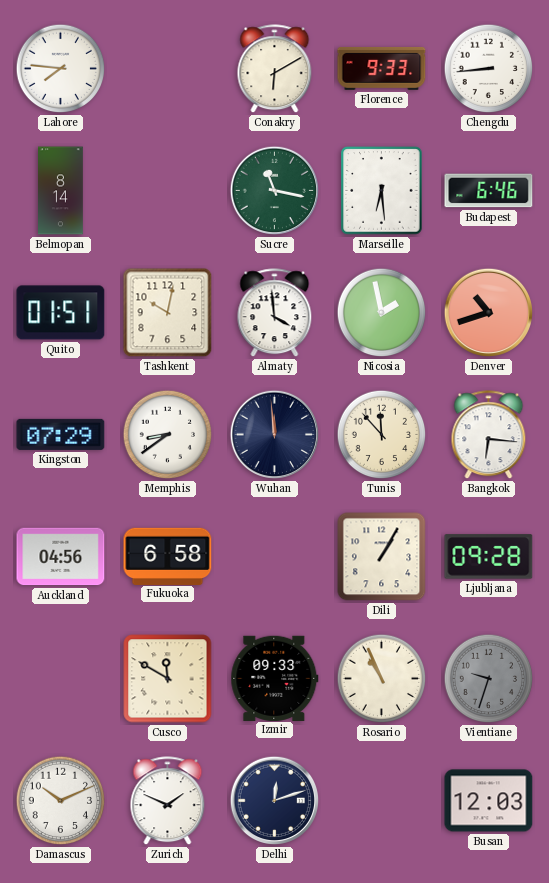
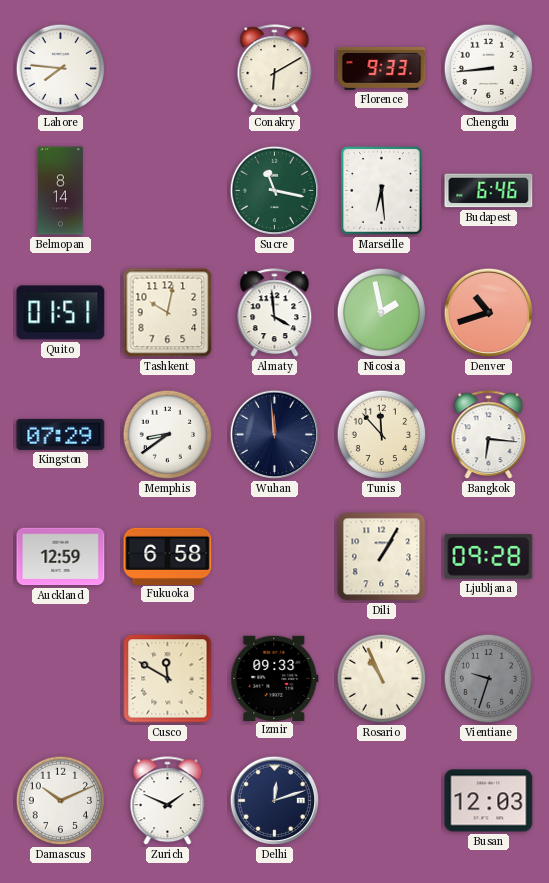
Auckland: 04:56 -> 12:59 (61, 557)
